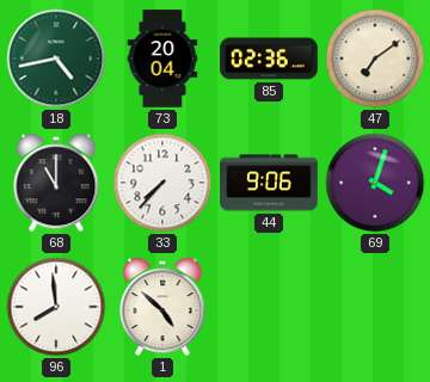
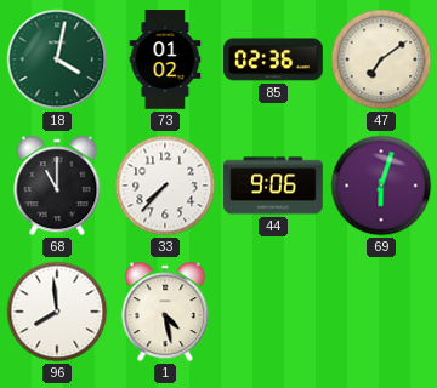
18: 4:43 -> 4:02 (57, 59)
73: 20:04 -> 01:02 (165, 59)
69: 4:03 -> 6:03 (381, 186)
1: 4:52 -> 4:28 (165, 312)
